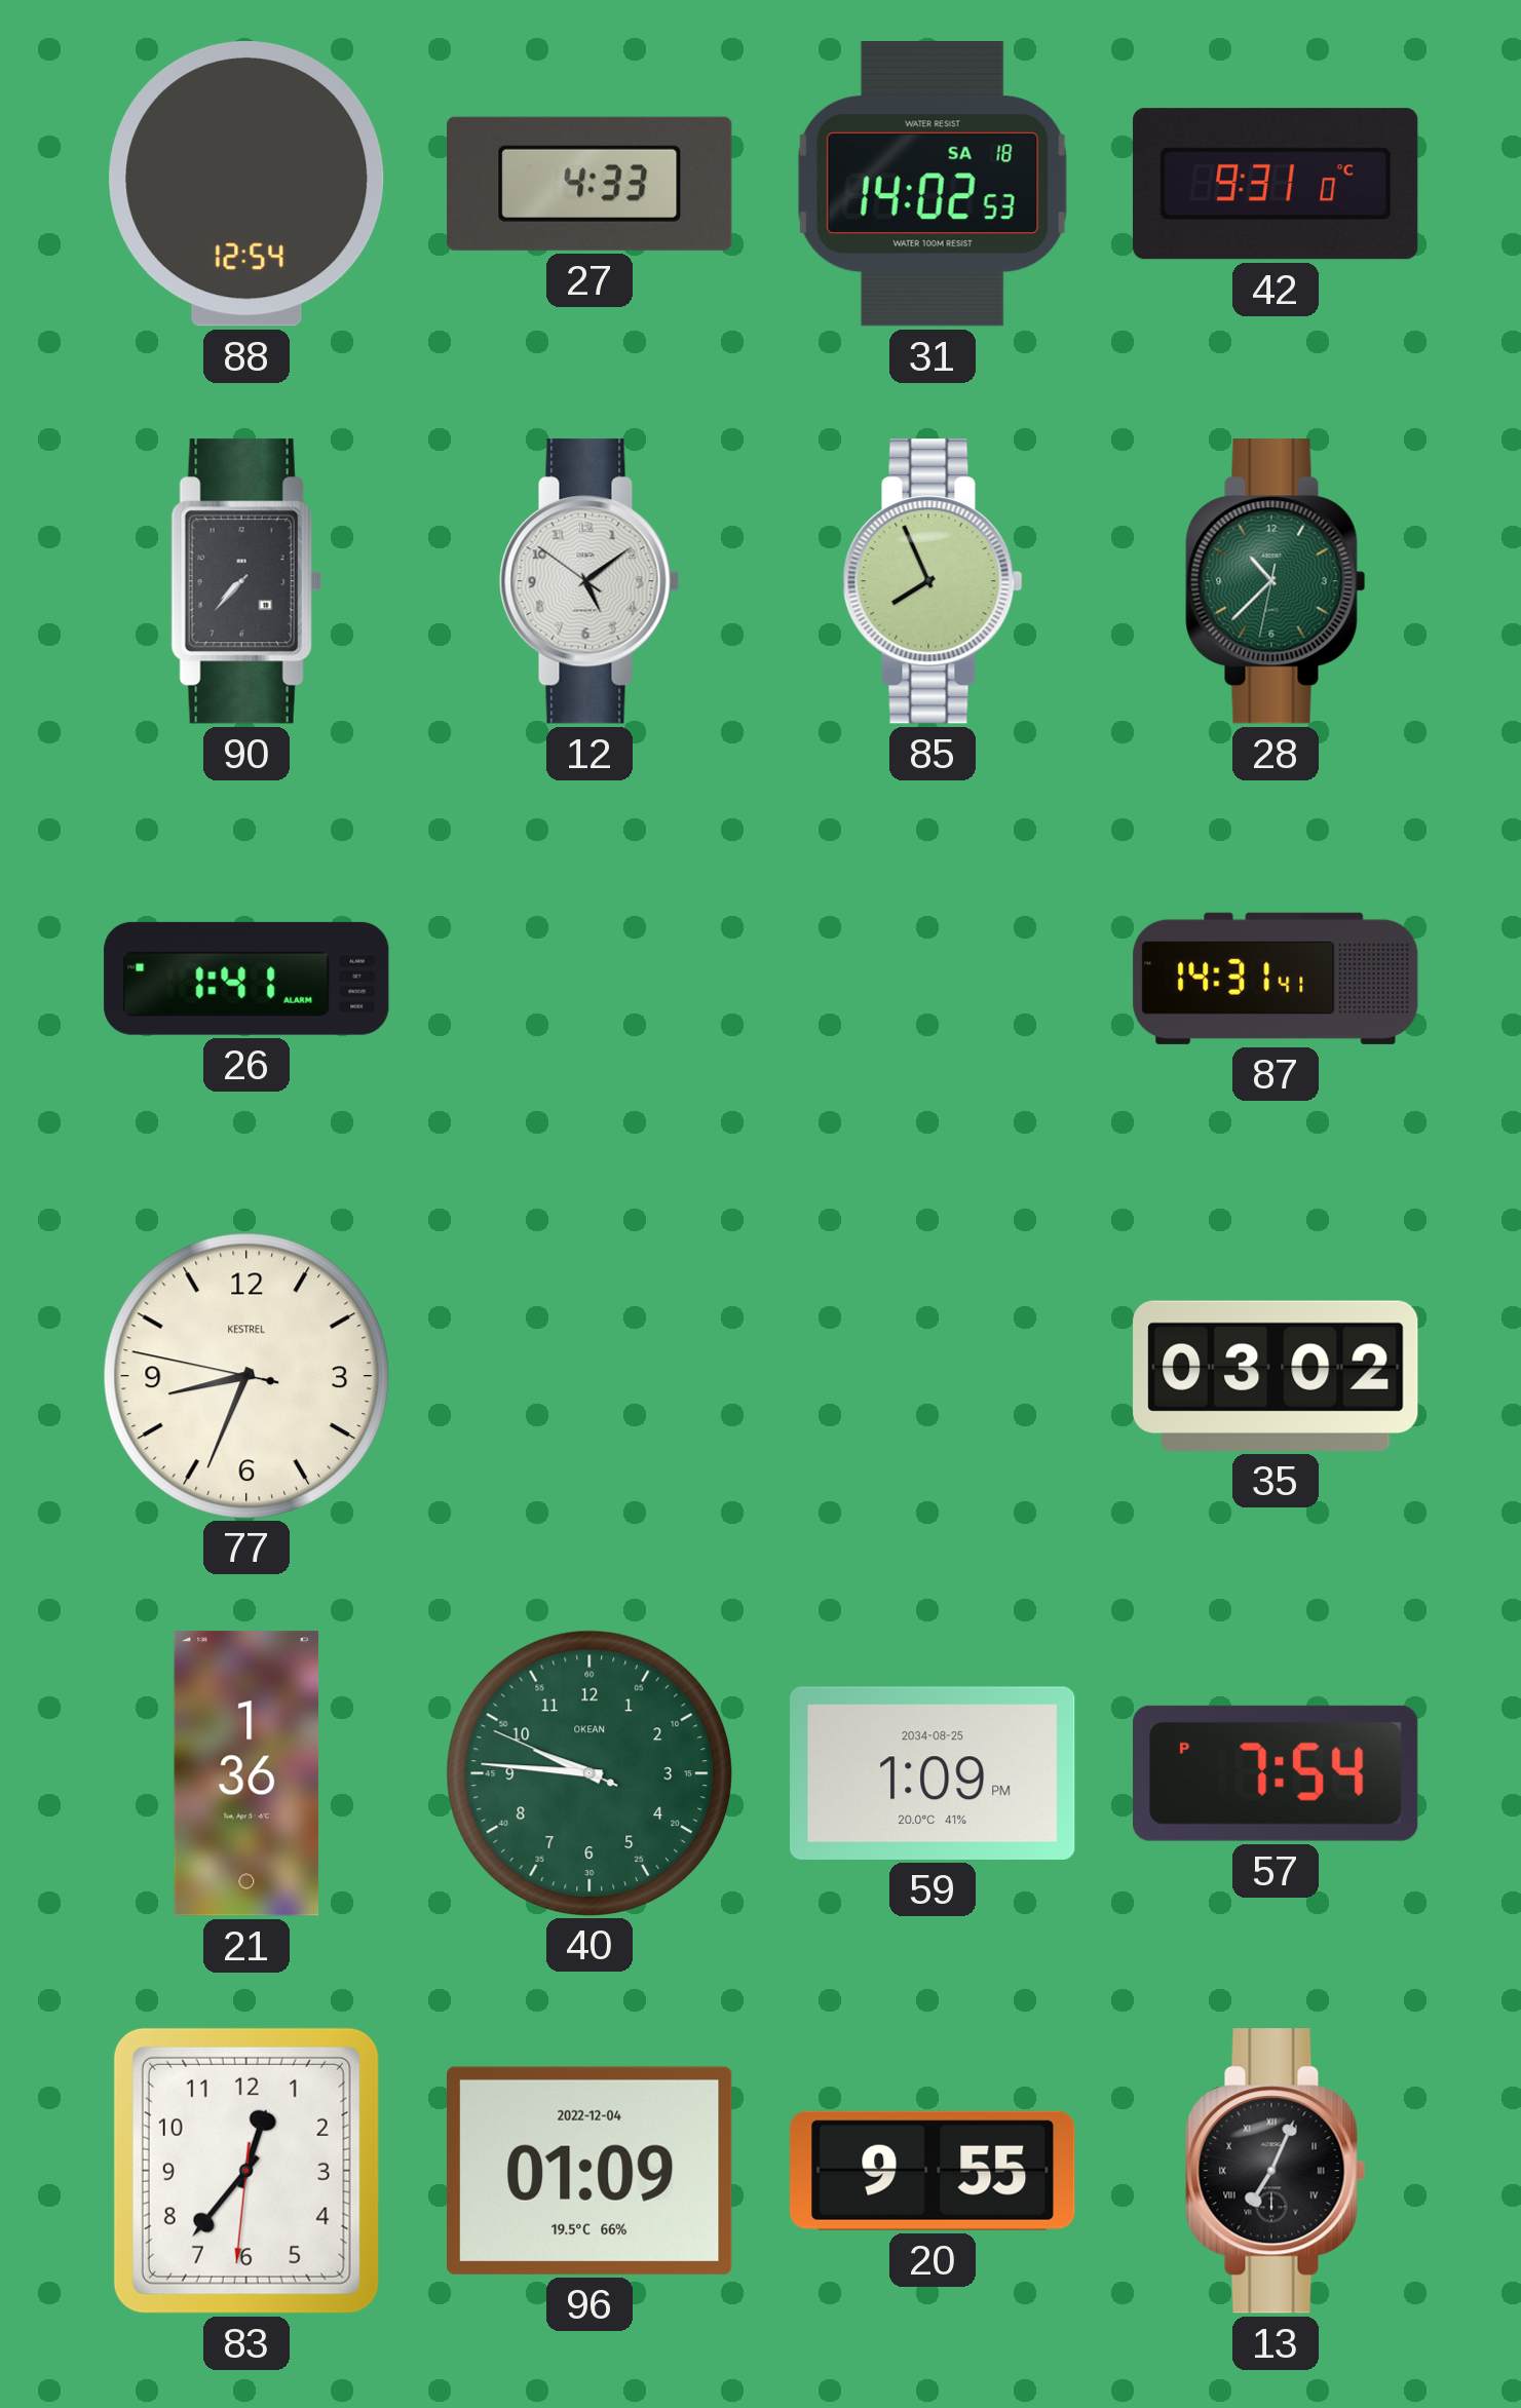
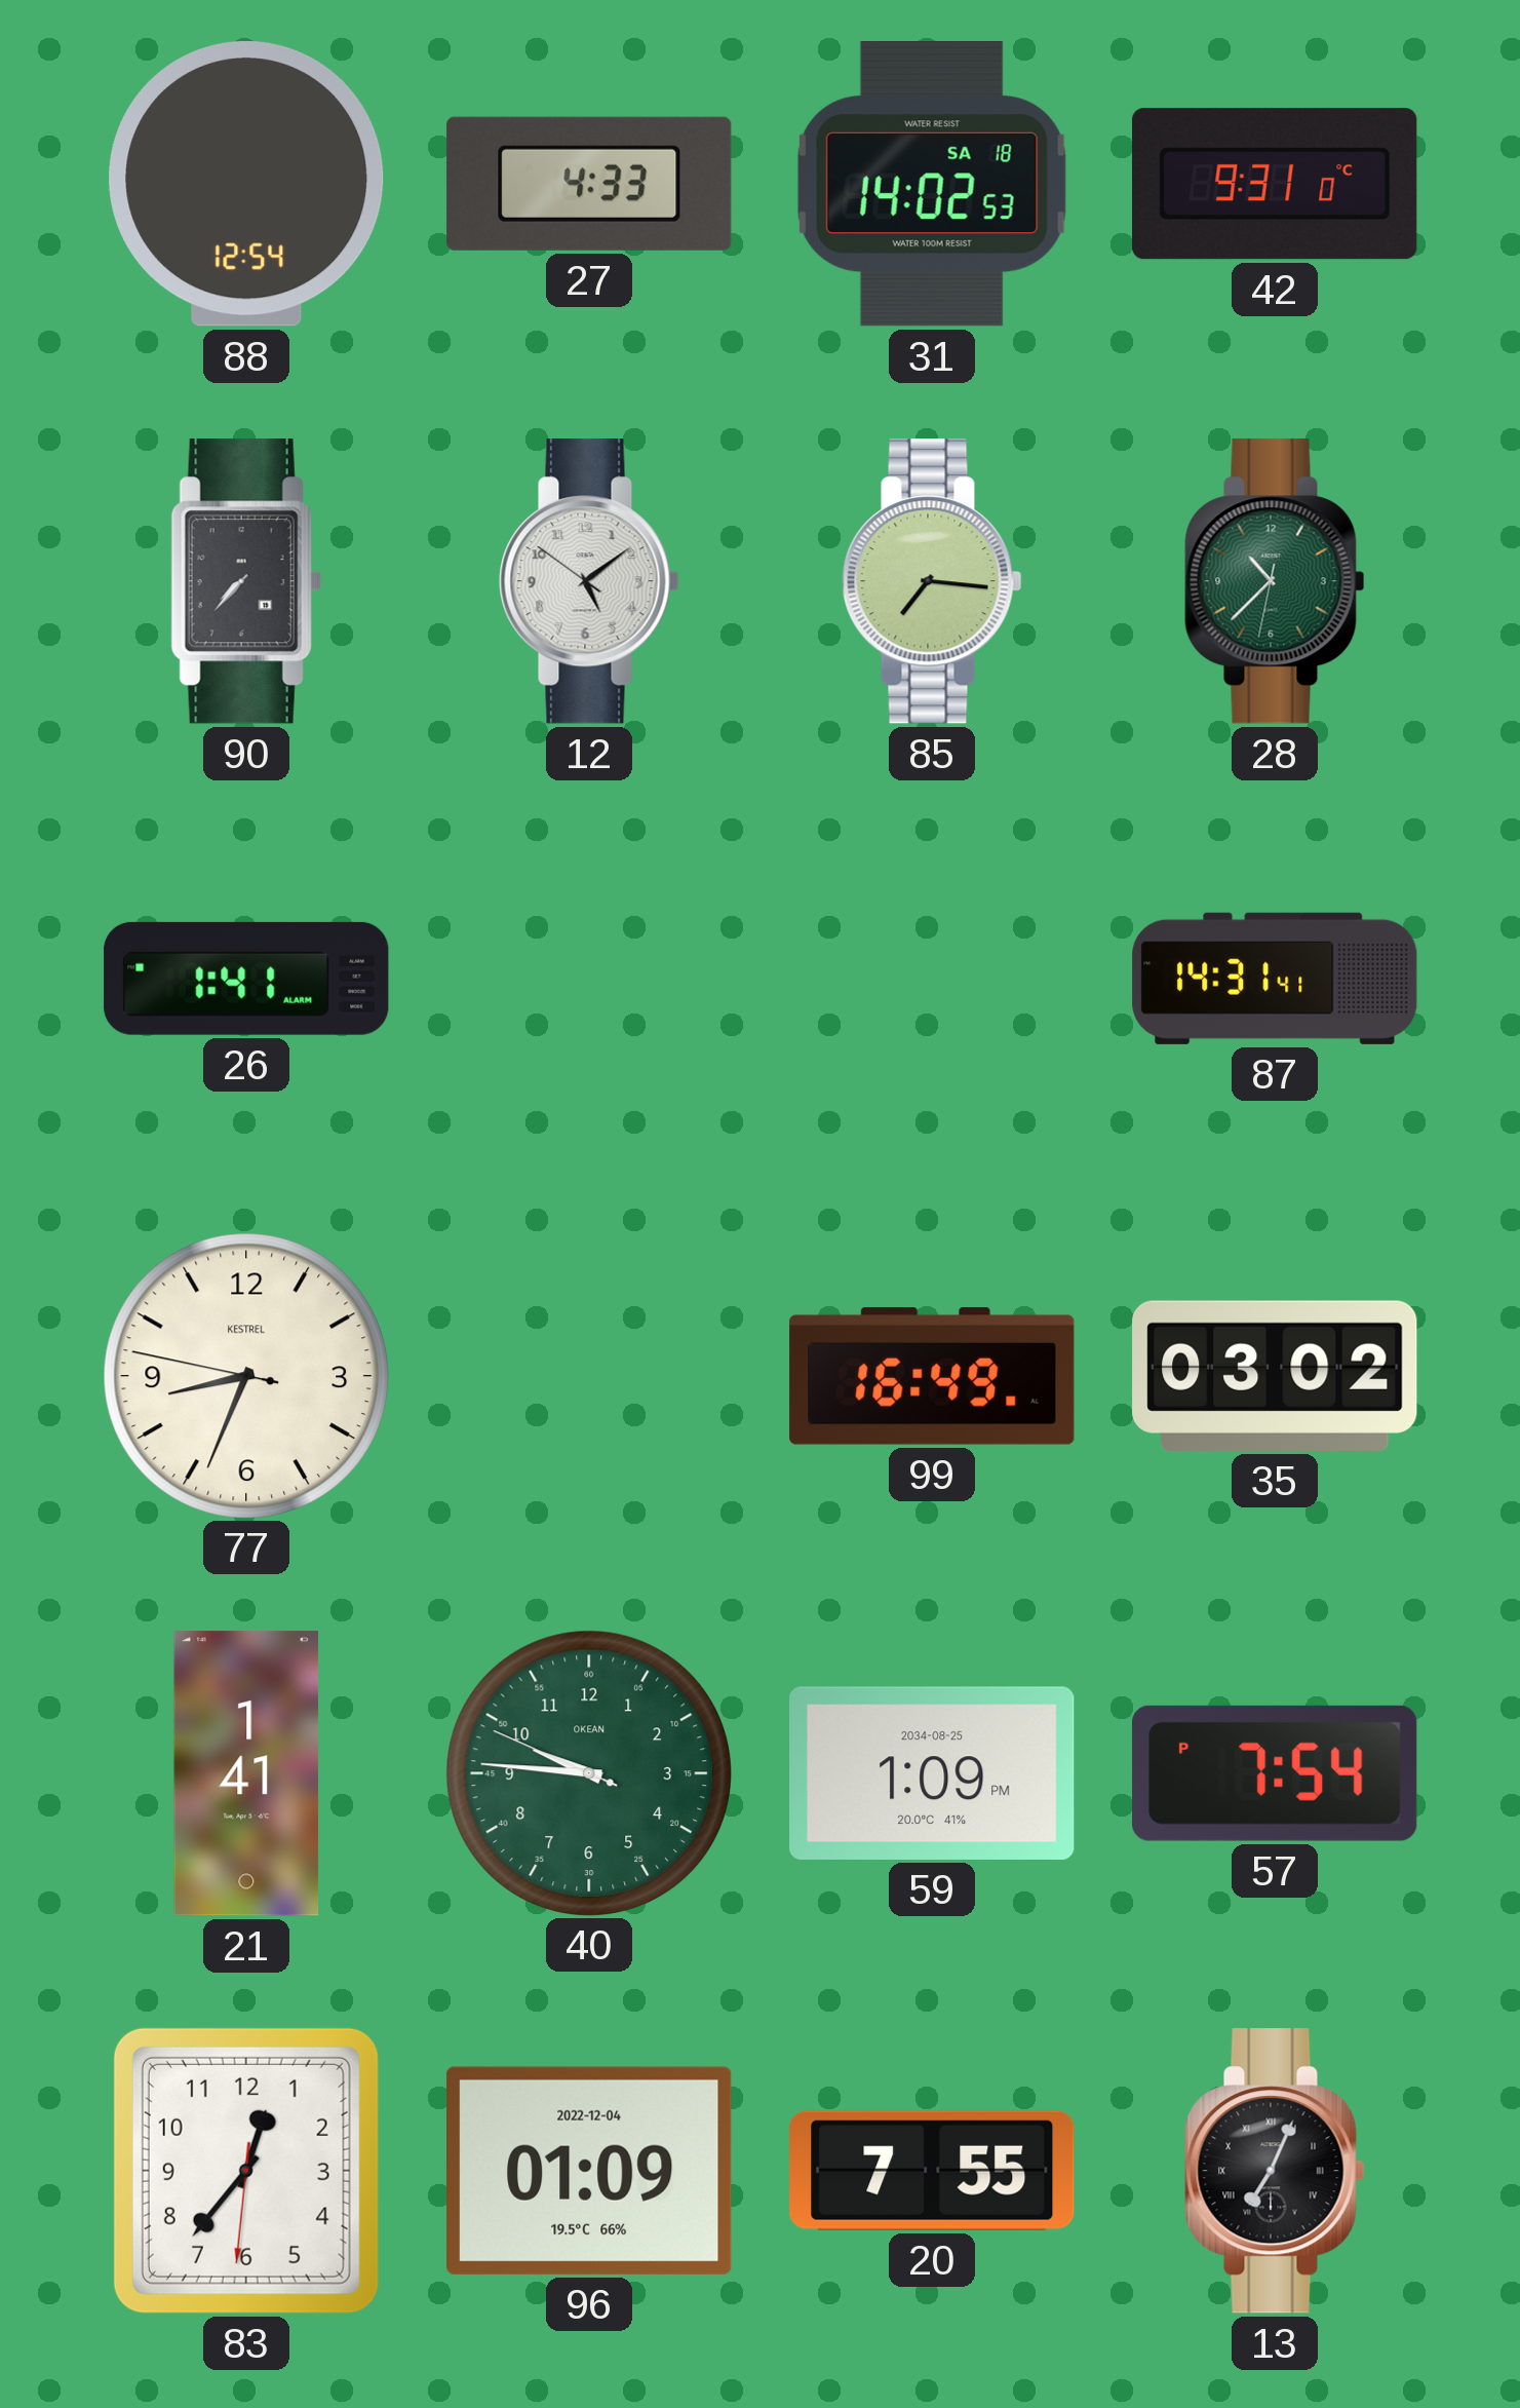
85: 7:56 -> 7:16 (932, 581)
99: none -> 16:49 (932, 1377)
21: 1:36 -> 1:41 (246, 1773)
20: 9:55 -> 7:55 (932, 2171)
